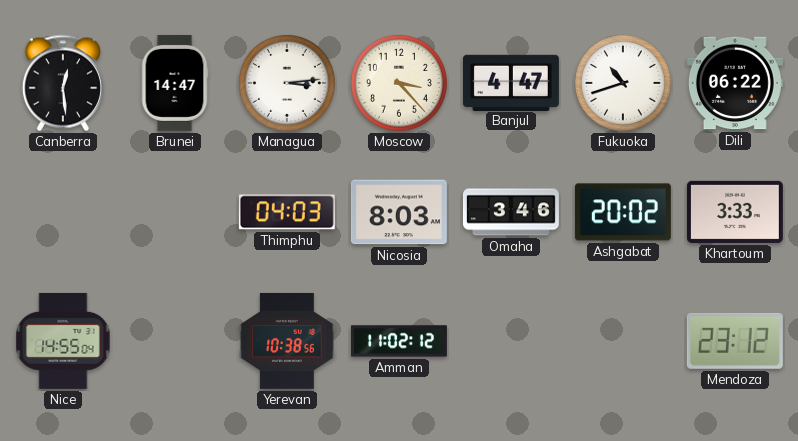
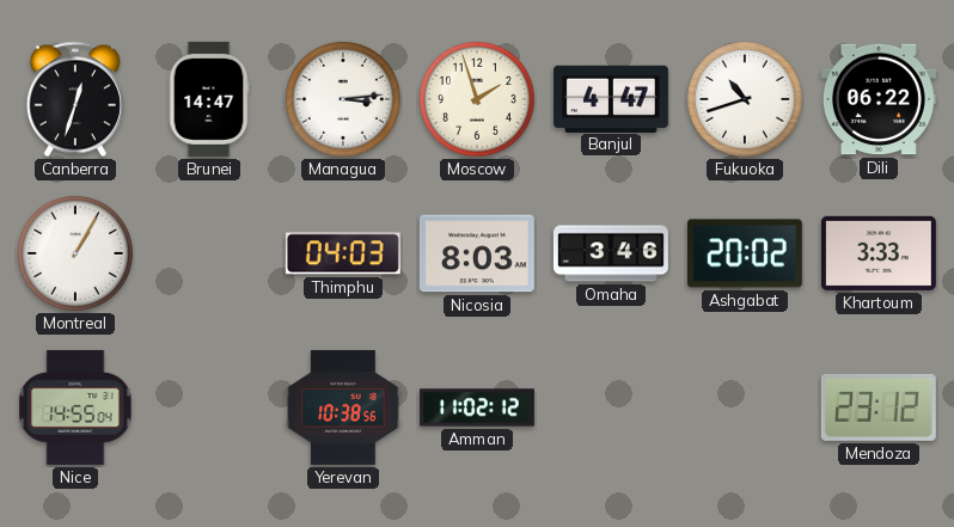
Canberra: 12:29 -> 12:33 (75, 99)
Moscow: 3:23 -> 1:57 (477, 99)
Montreal: none -> 1:05 (75, 253)
